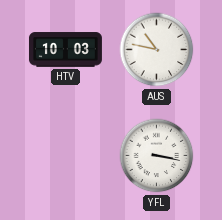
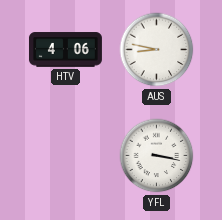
HTV: 10:03 -> 4:06 (65, 50)
AUS: 10:47 -> 8:47 (157, 50)
